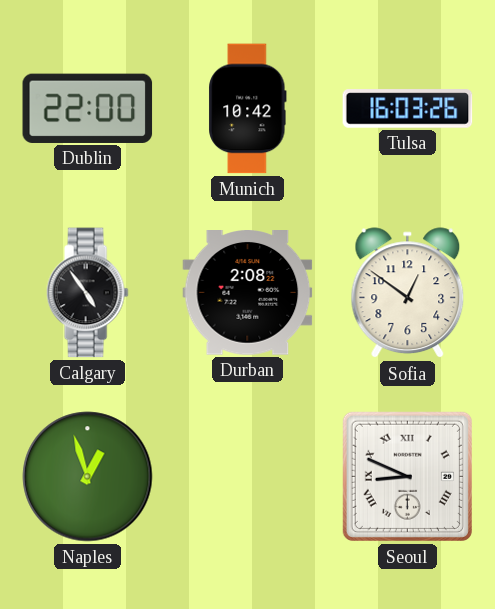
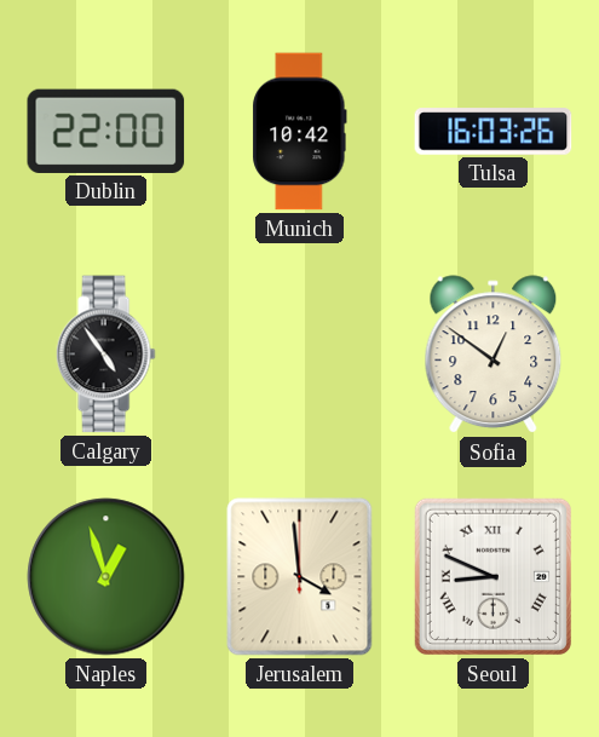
Durban: 2:08 -> none (248, 293)
Jerusalem: none -> 3:59 (300, 577)
